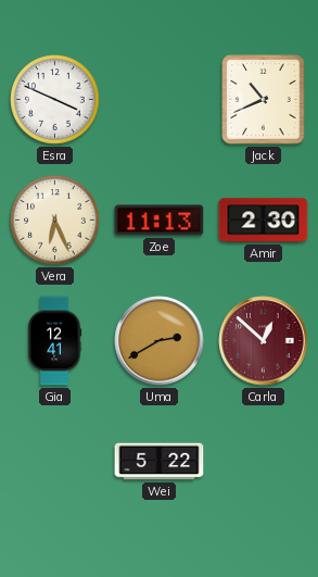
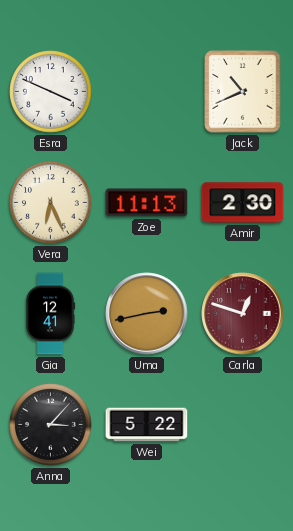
Uma: 2:40 -> 2:43 (147, 314)
Carla: 12:52 -> 12:48 (243, 314)
Anna: none -> 3:07 (51, 425)
